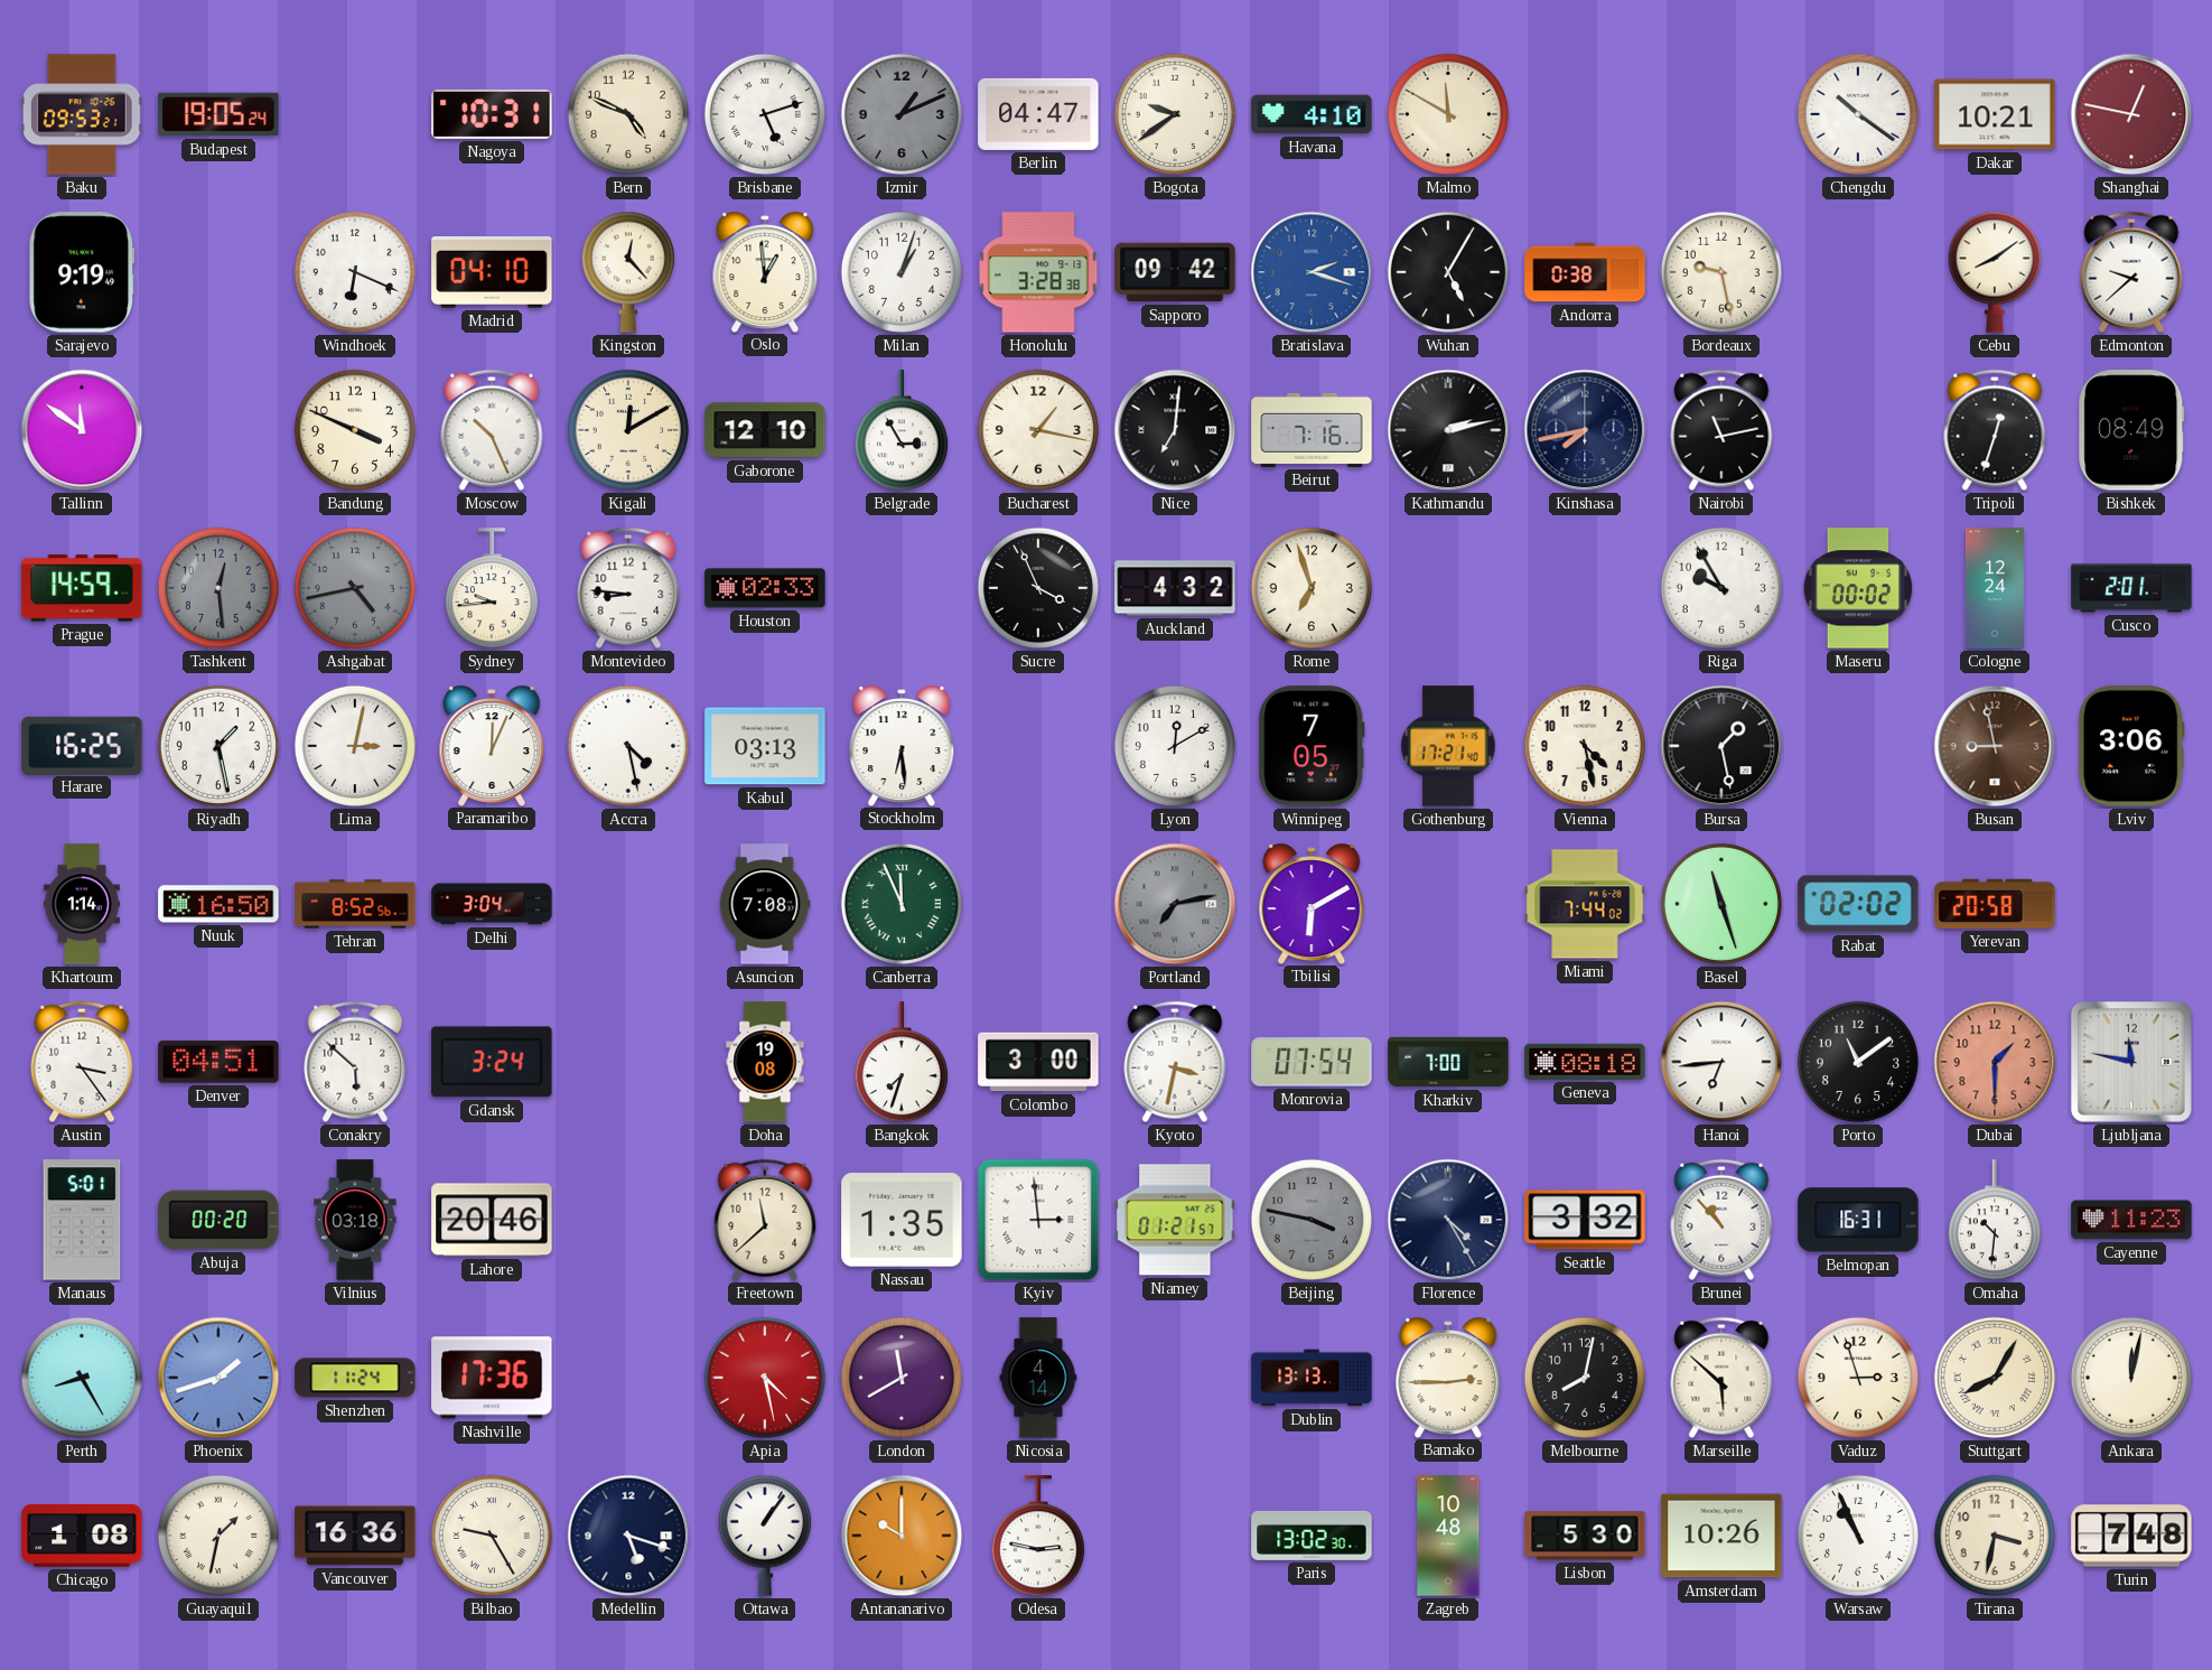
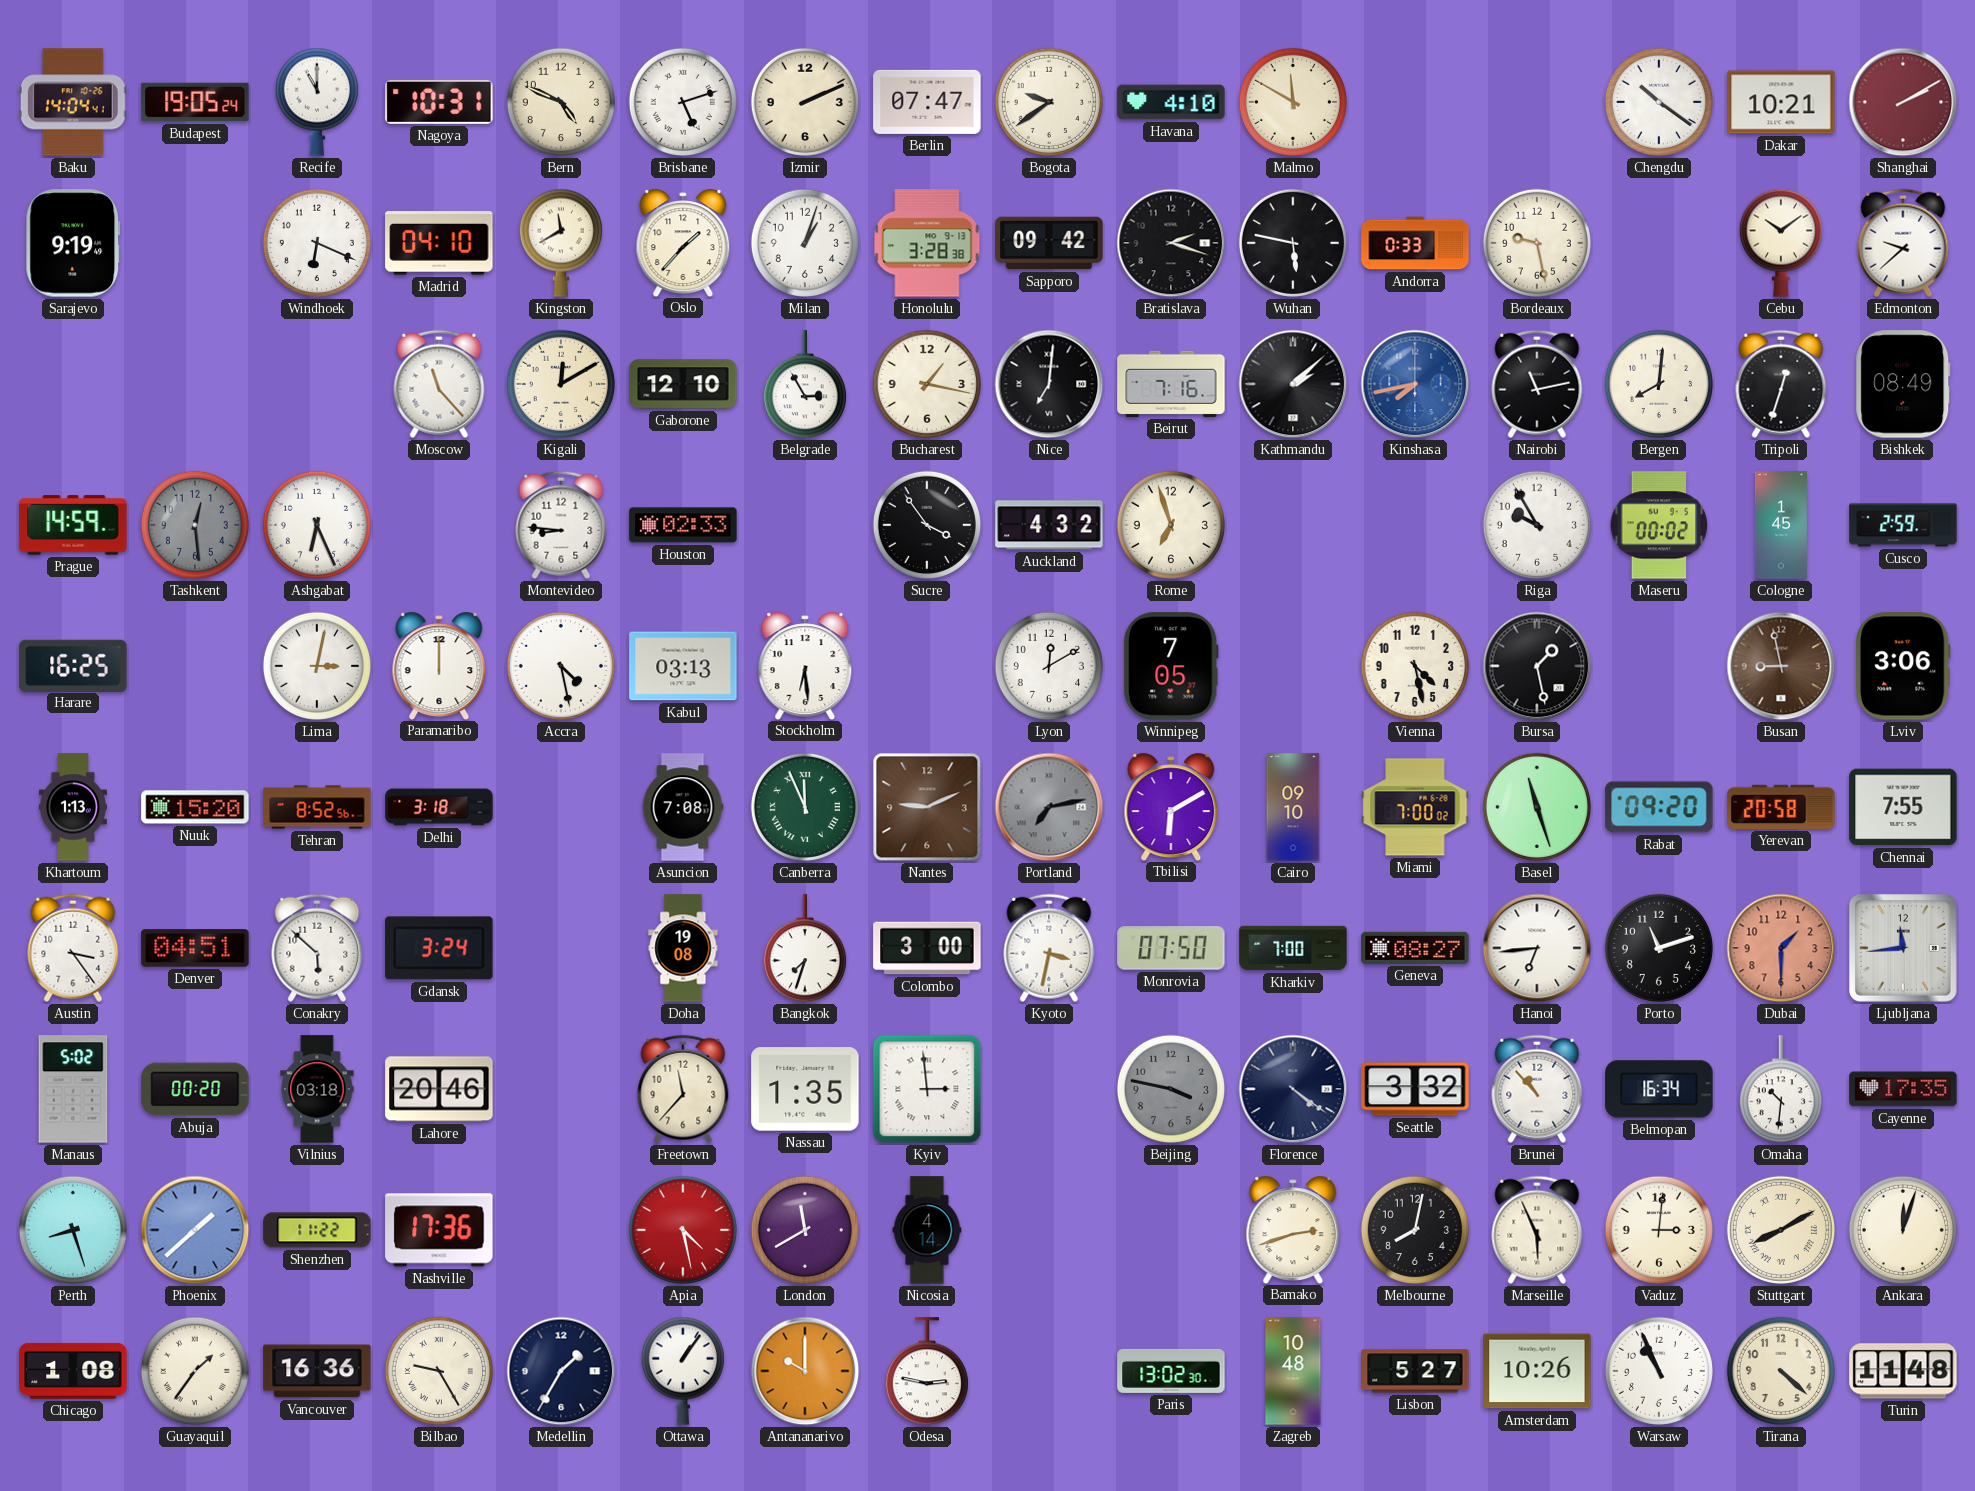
Baku: 09:53 -> 14:04 (73, 102)
Recife: none -> 11:00 (317, 102)
Izmir: 1:11 -> 2:11 (805, 102)
Izmir dial: grey -> cream (805, 102)
Berlin: 04:47 -> 07:47 (927, 102)
Shanghai: 12:47 -> 2:10 (1903, 102)
Kingston: 12:23 -> 11:40 (561, 243)
Oslo: 12:59 -> 1:37 (683, 242)
Bratislava dial: blue -> black (1171, 243)
Wuhan: 5:05 -> 5:47 (1293, 243)
Andorra: 0:38 -> 0:33 (1415, 243)
Cebu: 8:09 -> 10:09 (1781, 243)
Tallinn: 11:51 -> none (82, 430)
Bandung: 3:49 -> none (355, 430)
Moscow: 10:26 -> 11:23 (439, 384)
Kathmandu: 2:13 -> 2:08 (1293, 384)
Kinshasa dial: navy -> blue (1415, 384)
Bergen: none -> 8:01 (1659, 384)
Ashgabat: 4:43 -> 6:26 (317, 525)
Ashgabat dial: grey -> white (317, 525)
Sydney: 9:44 -> none (492, 589)
Sucre: 3:56 -> 3:54 (927, 525)
Cologne: 12:24 -> 1:45 (1781, 525)
Cusco: 2:01 -> 2:59 (1903, 525)
Riyadh: 1:28 -> none (218, 746)
Paramaribo: 12:04 -> 12:00 (439, 665)
Gothenburg: 17:21 -> none (1448, 746)
Khartoum: 1:14 -> 1:13 (73, 807)
Nuuk: 16:50 -> 15:20 (195, 807)
Delhi: 3:04 -> 3:18 (439, 807)
Nantes: none -> 9:11 (927, 807)
Cairo: none -> 09:10 (1293, 807)
Miami: 7:44 -> 7:00 (1415, 807)
Rabat: 02:02 -> 09:20 (1659, 807)
Chennai: none -> 7:55 (1903, 807)
Monrovia: 07:54 -> 07:50 (1171, 948)
Geneva: 08:18 -> 08:27 (1415, 948)
Porto: 11:09 -> 11:12 (1659, 948)
Ljubljana: 11:47 -> 11:44 (1904, 949)
Manaus: 5:01 -> 5:02 (73, 1089)
Freetown: 11:38 -> 11:37 (683, 1089)
Niamey: 01:21 -> none (1175, 1220)
Florence: 4:25 -> 4:21 (1293, 1089)
Belmopan: 16:31 -> 16:34 (1659, 1089)
Cayenne: 11:23 -> 17:35 (1903, 1089)
Perth: 8:25 -> 8:27 (73, 1230)
Phoenix: 1:42 -> 1:38 (195, 1230)
Shenzhen: 11:24 -> 11:22 (317, 1230)
Dublin: 13:13 -> none (1312, 1378)
Bamako: 2:45 -> 2:42 (1293, 1229)
Marseille: 5:52 -> 5:56 (1537, 1230)
Vaduz: 2:57 -> 3:01 (1659, 1230)
Stuttgart: 8:05 -> 8:10 (1781, 1230)
Ankara: 12:02 -> 12:03 (1903, 1230)
Guayaquil: 1:32 -> 1:36 (195, 1371)
Medellin: 5:18 -> 1:35 (561, 1371)
Lisbon: 5:30 -> 5:27 (1415, 1371)
Tirana: 3:32 -> 4:22 (1781, 1371)
Turin: 7:48 -> 11:48 (1903, 1371)
